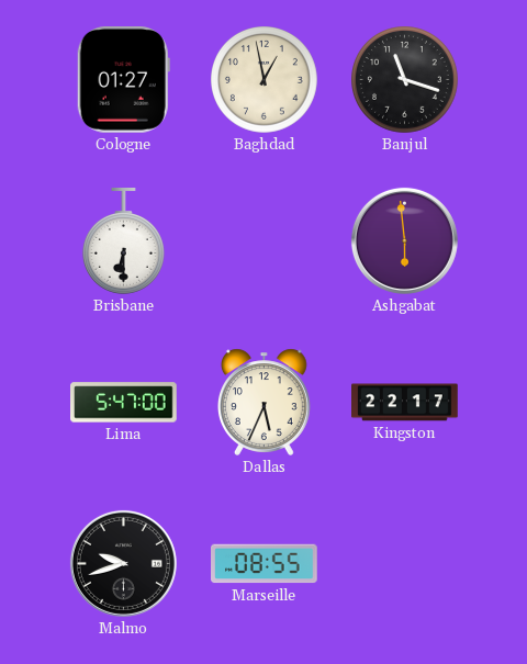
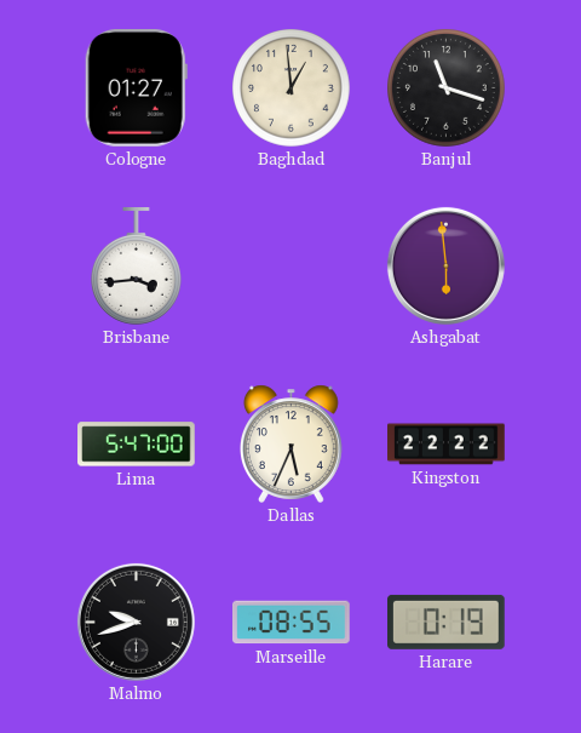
Baghdad: 12:58 -> 12:59 (292, 88)
Brisbane: 6:30 -> 3:44 (136, 267)
Kingston: 22:17 -> 22:22 (447, 445)
Harare: none -> 0:19 (447, 622)
